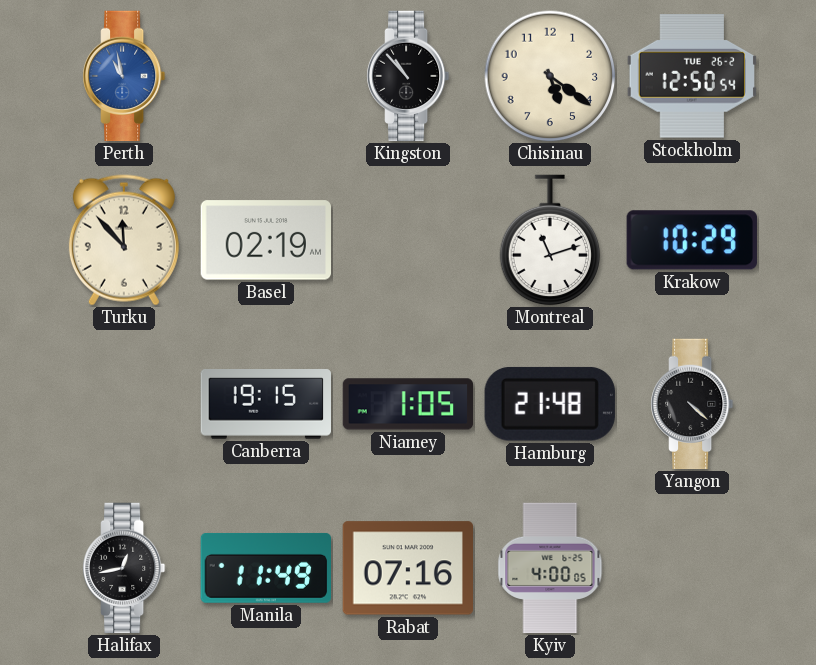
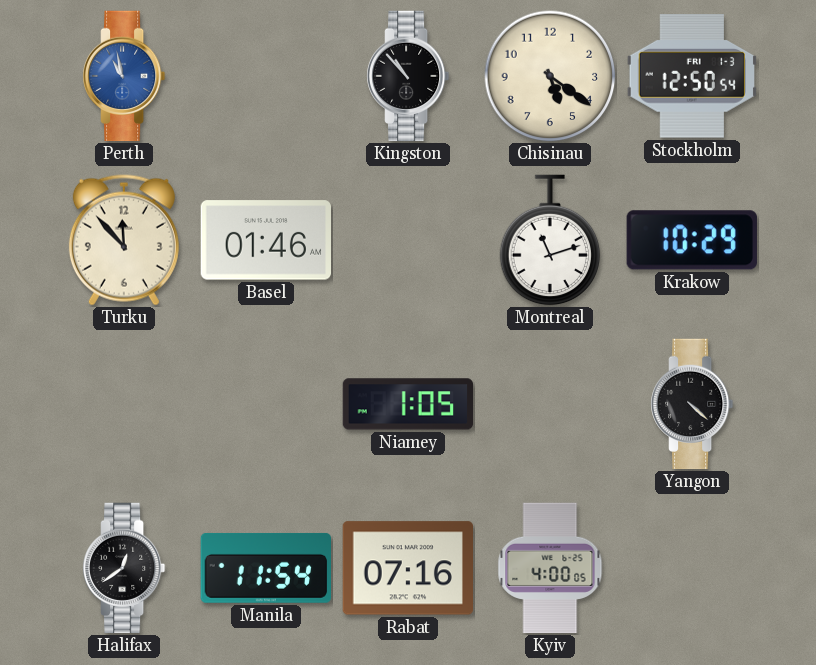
Stockholm date: TUE 26-2 -> FRI 1-3 (692, 76)
Basel: 02:19 -> 01:46 (265, 240)
Canberra: 19:15 -> none (265, 405)
Hamburg: 21:48 -> none (550, 404)
Halifax: 12:43 -> 12:39 (125, 568)
Manila: 11:49 -> 11:54 (265, 568)
